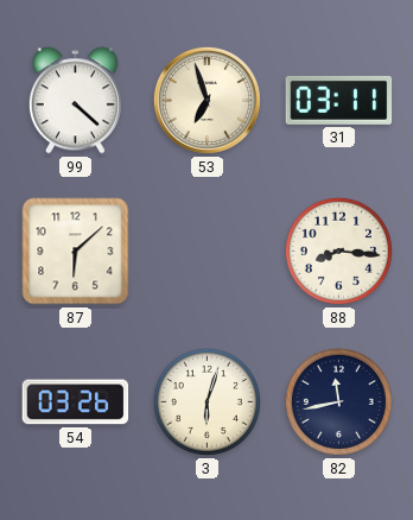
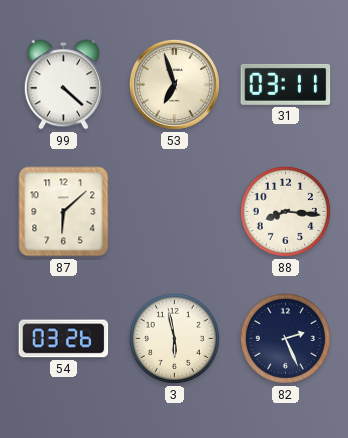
3: 6:03 -> 5:58 (174, 338)
82: 11:43 -> 2:26 (285, 338)
